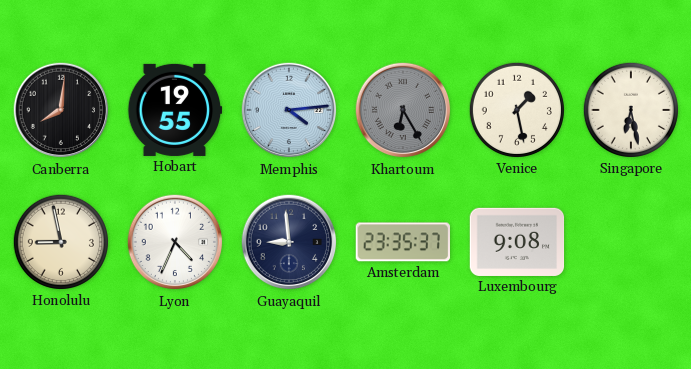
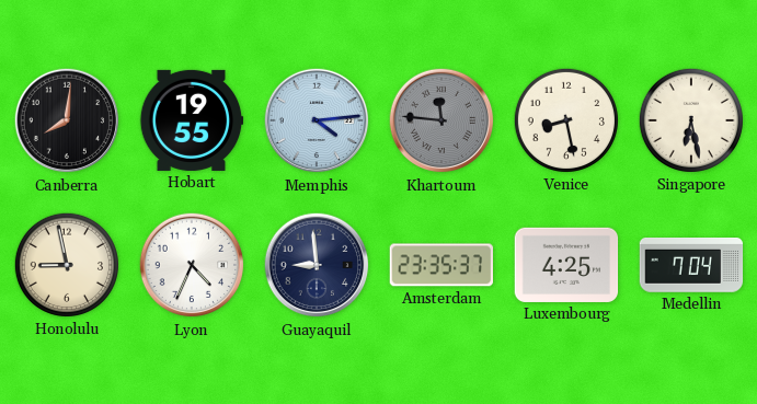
Khartoum: 6:25 -> 11:46 (441, 120)
Venice: 1:28 -> 8:28 (566, 120)
Luxembourg: 9:08 -> 4:25 (566, 265)
Medellin: none -> 7:04 (691, 266)
